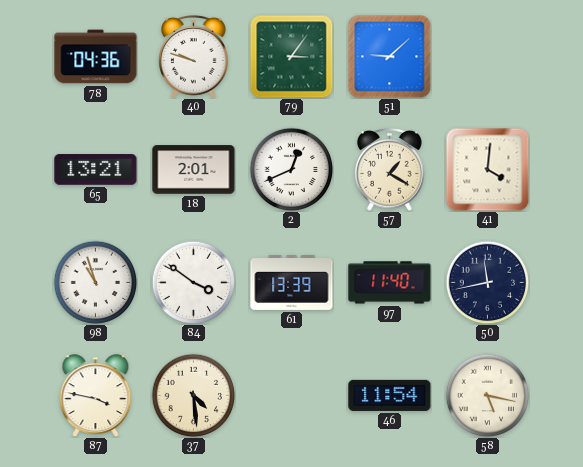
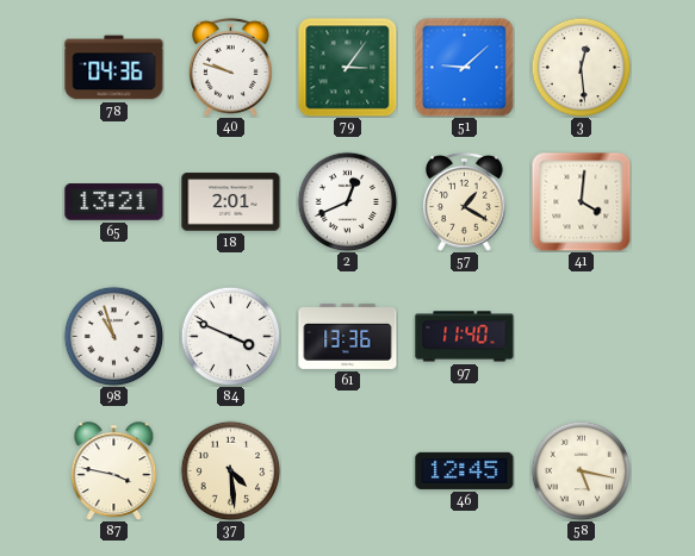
3: none -> 12:29 (581, 67)
84: 3:51 -> 3:49 (230, 336)
61: 13:39 -> 13:36 (348, 337)
50: 11:43 -> none (487, 282)
46: 11:54 -> 12:45 (465, 470)
